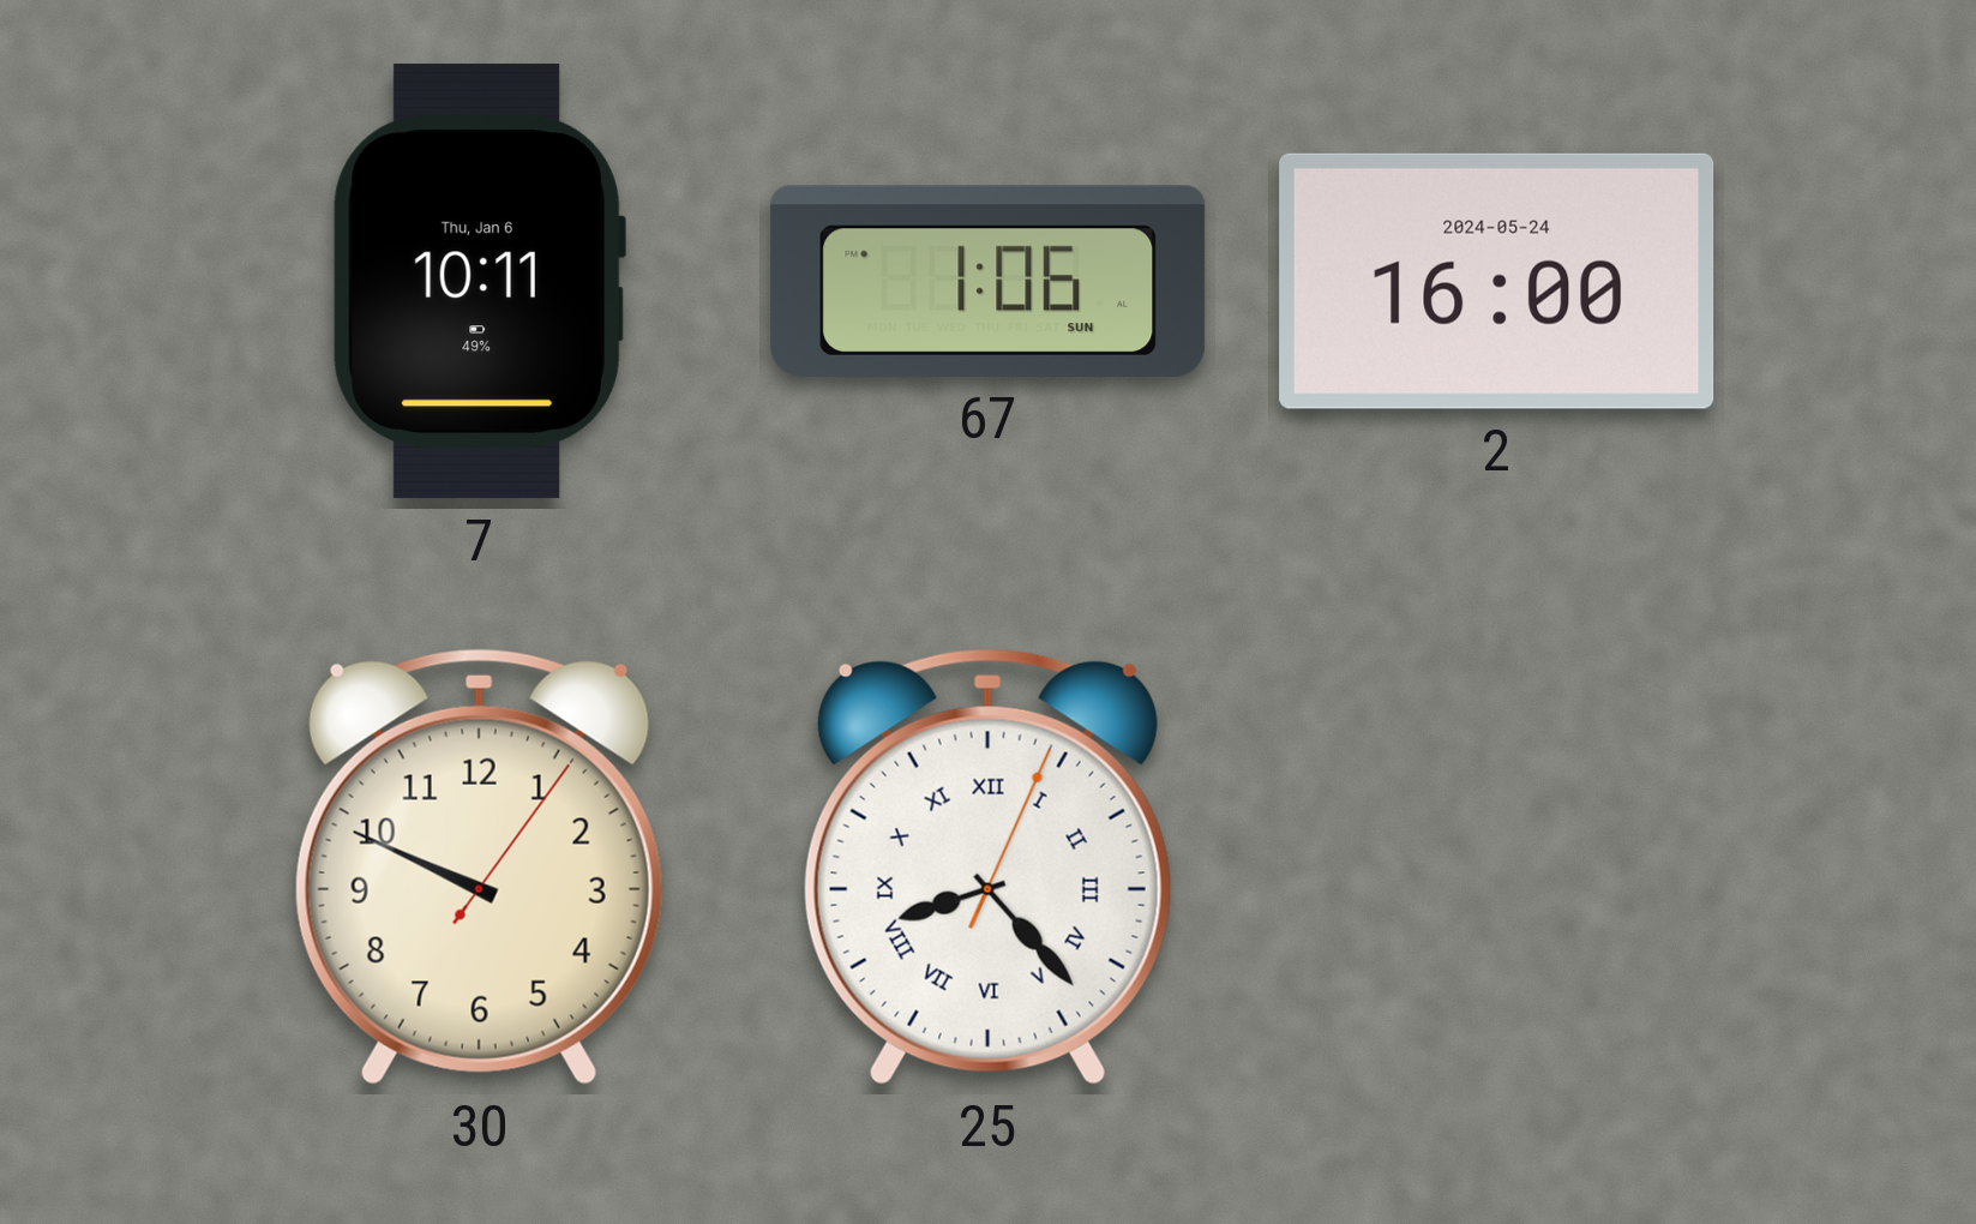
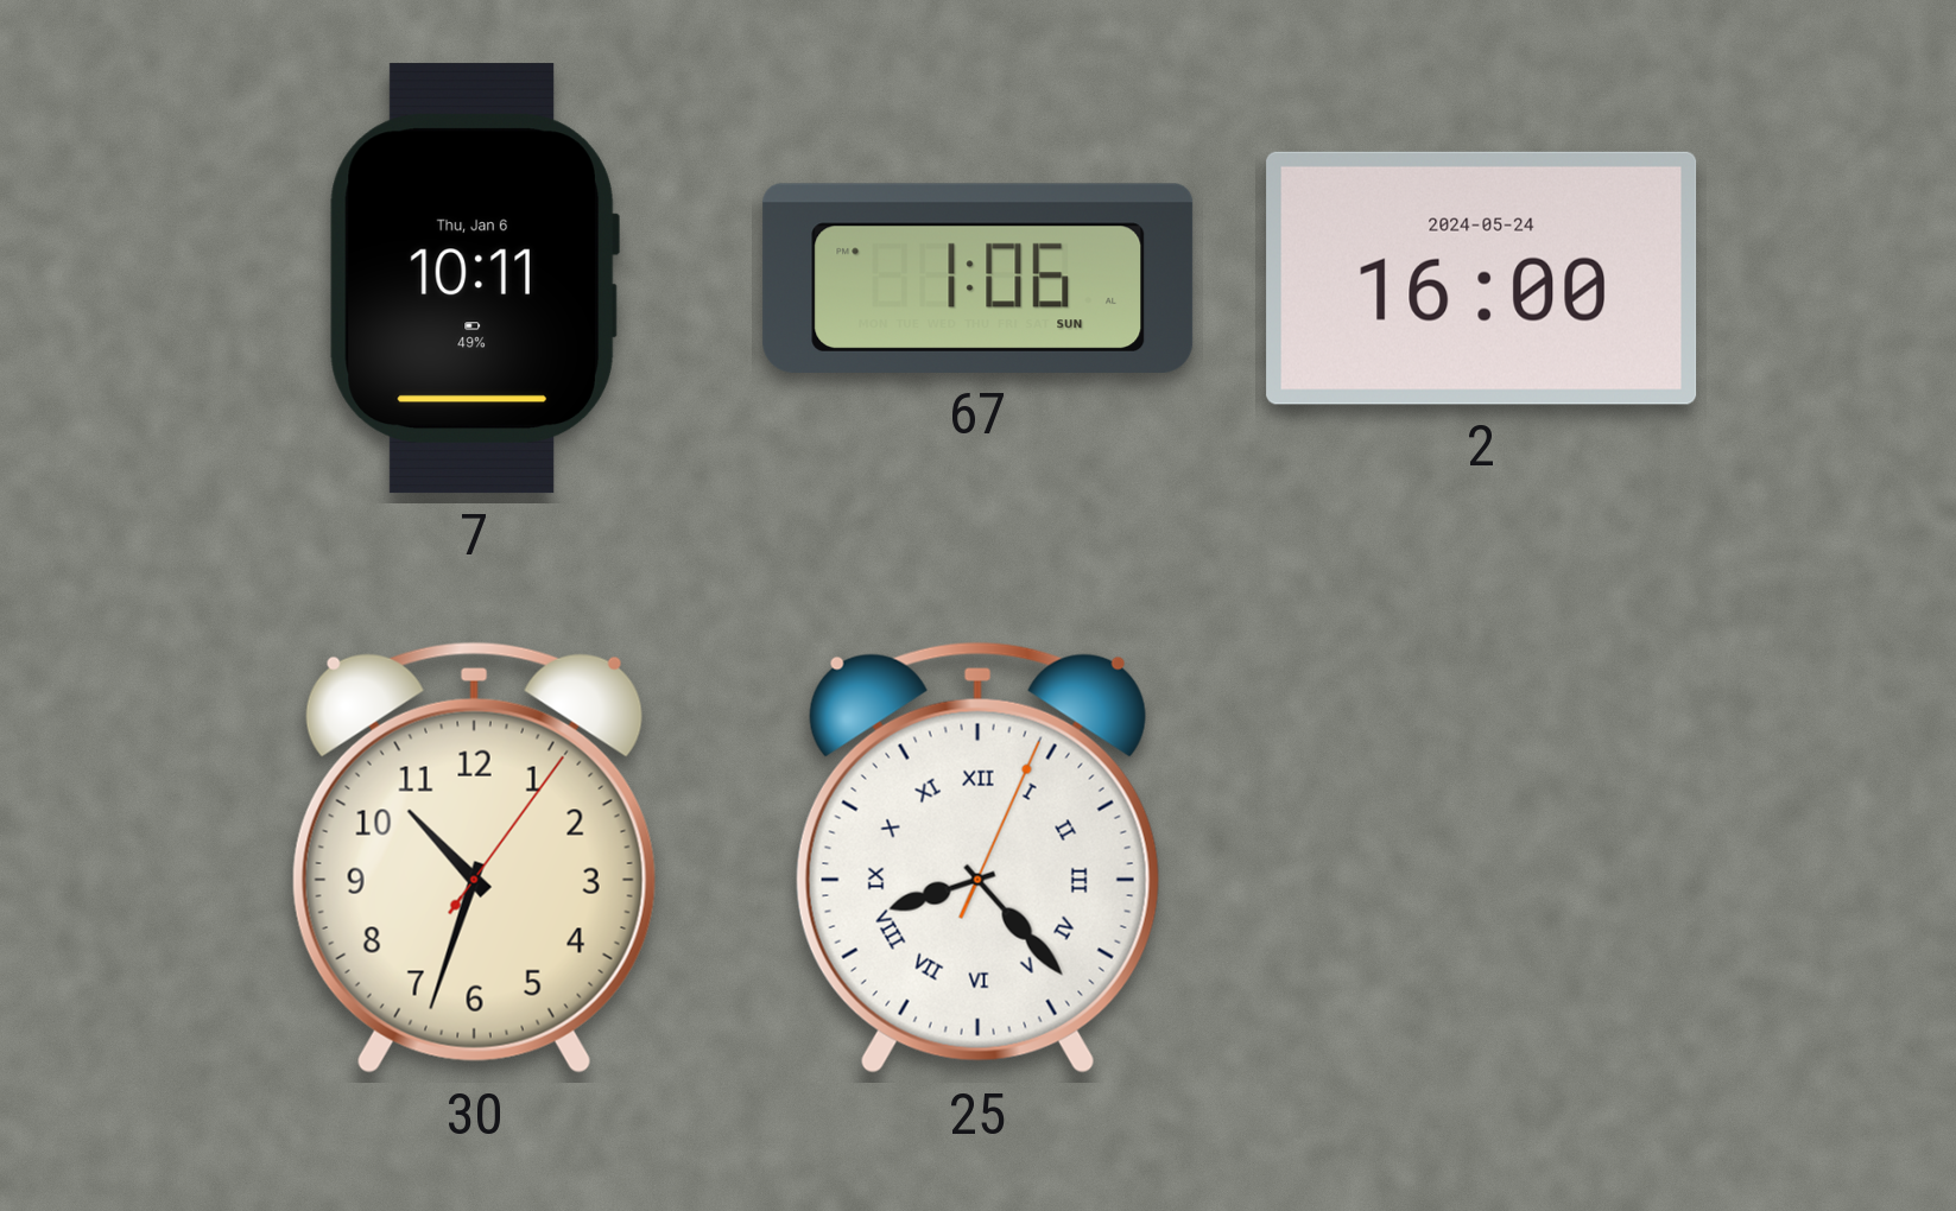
30: 9:49 -> 10:33 (474, 857)
